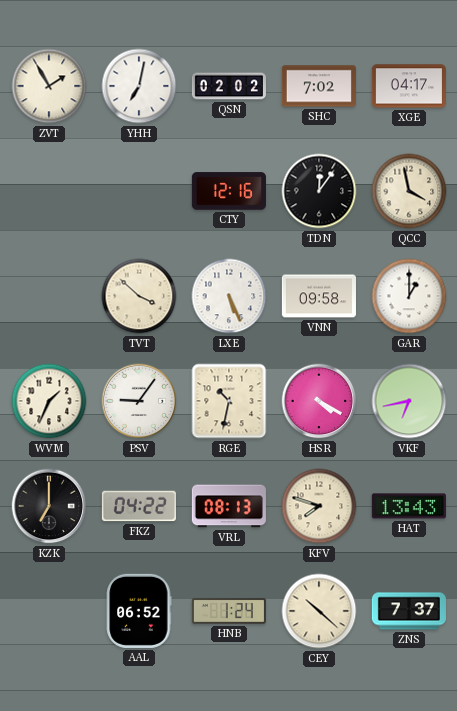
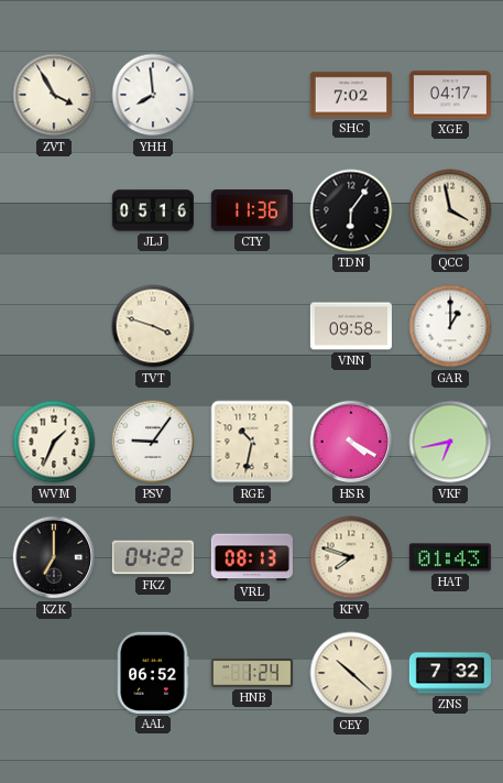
ZVT: 1:55 -> 3:55 (54, 95)
YHH: 7:02 -> 7:59 (153, 95)
QSN: 02:02 -> none (229, 86)
JLJ: none -> 05:16 (153, 210)
CTY: 12:16 -> 11:36 (252, 210)
TDN: 12:06 -> 6:06 (351, 210)
TVT: 3:52 -> 3:48 (153, 326)
LXE: 5:26 -> none (229, 296)
HAT: 13:43 -> 01:43 (450, 557)
ZNS: 7:37 -> 7:32 (450, 673)
